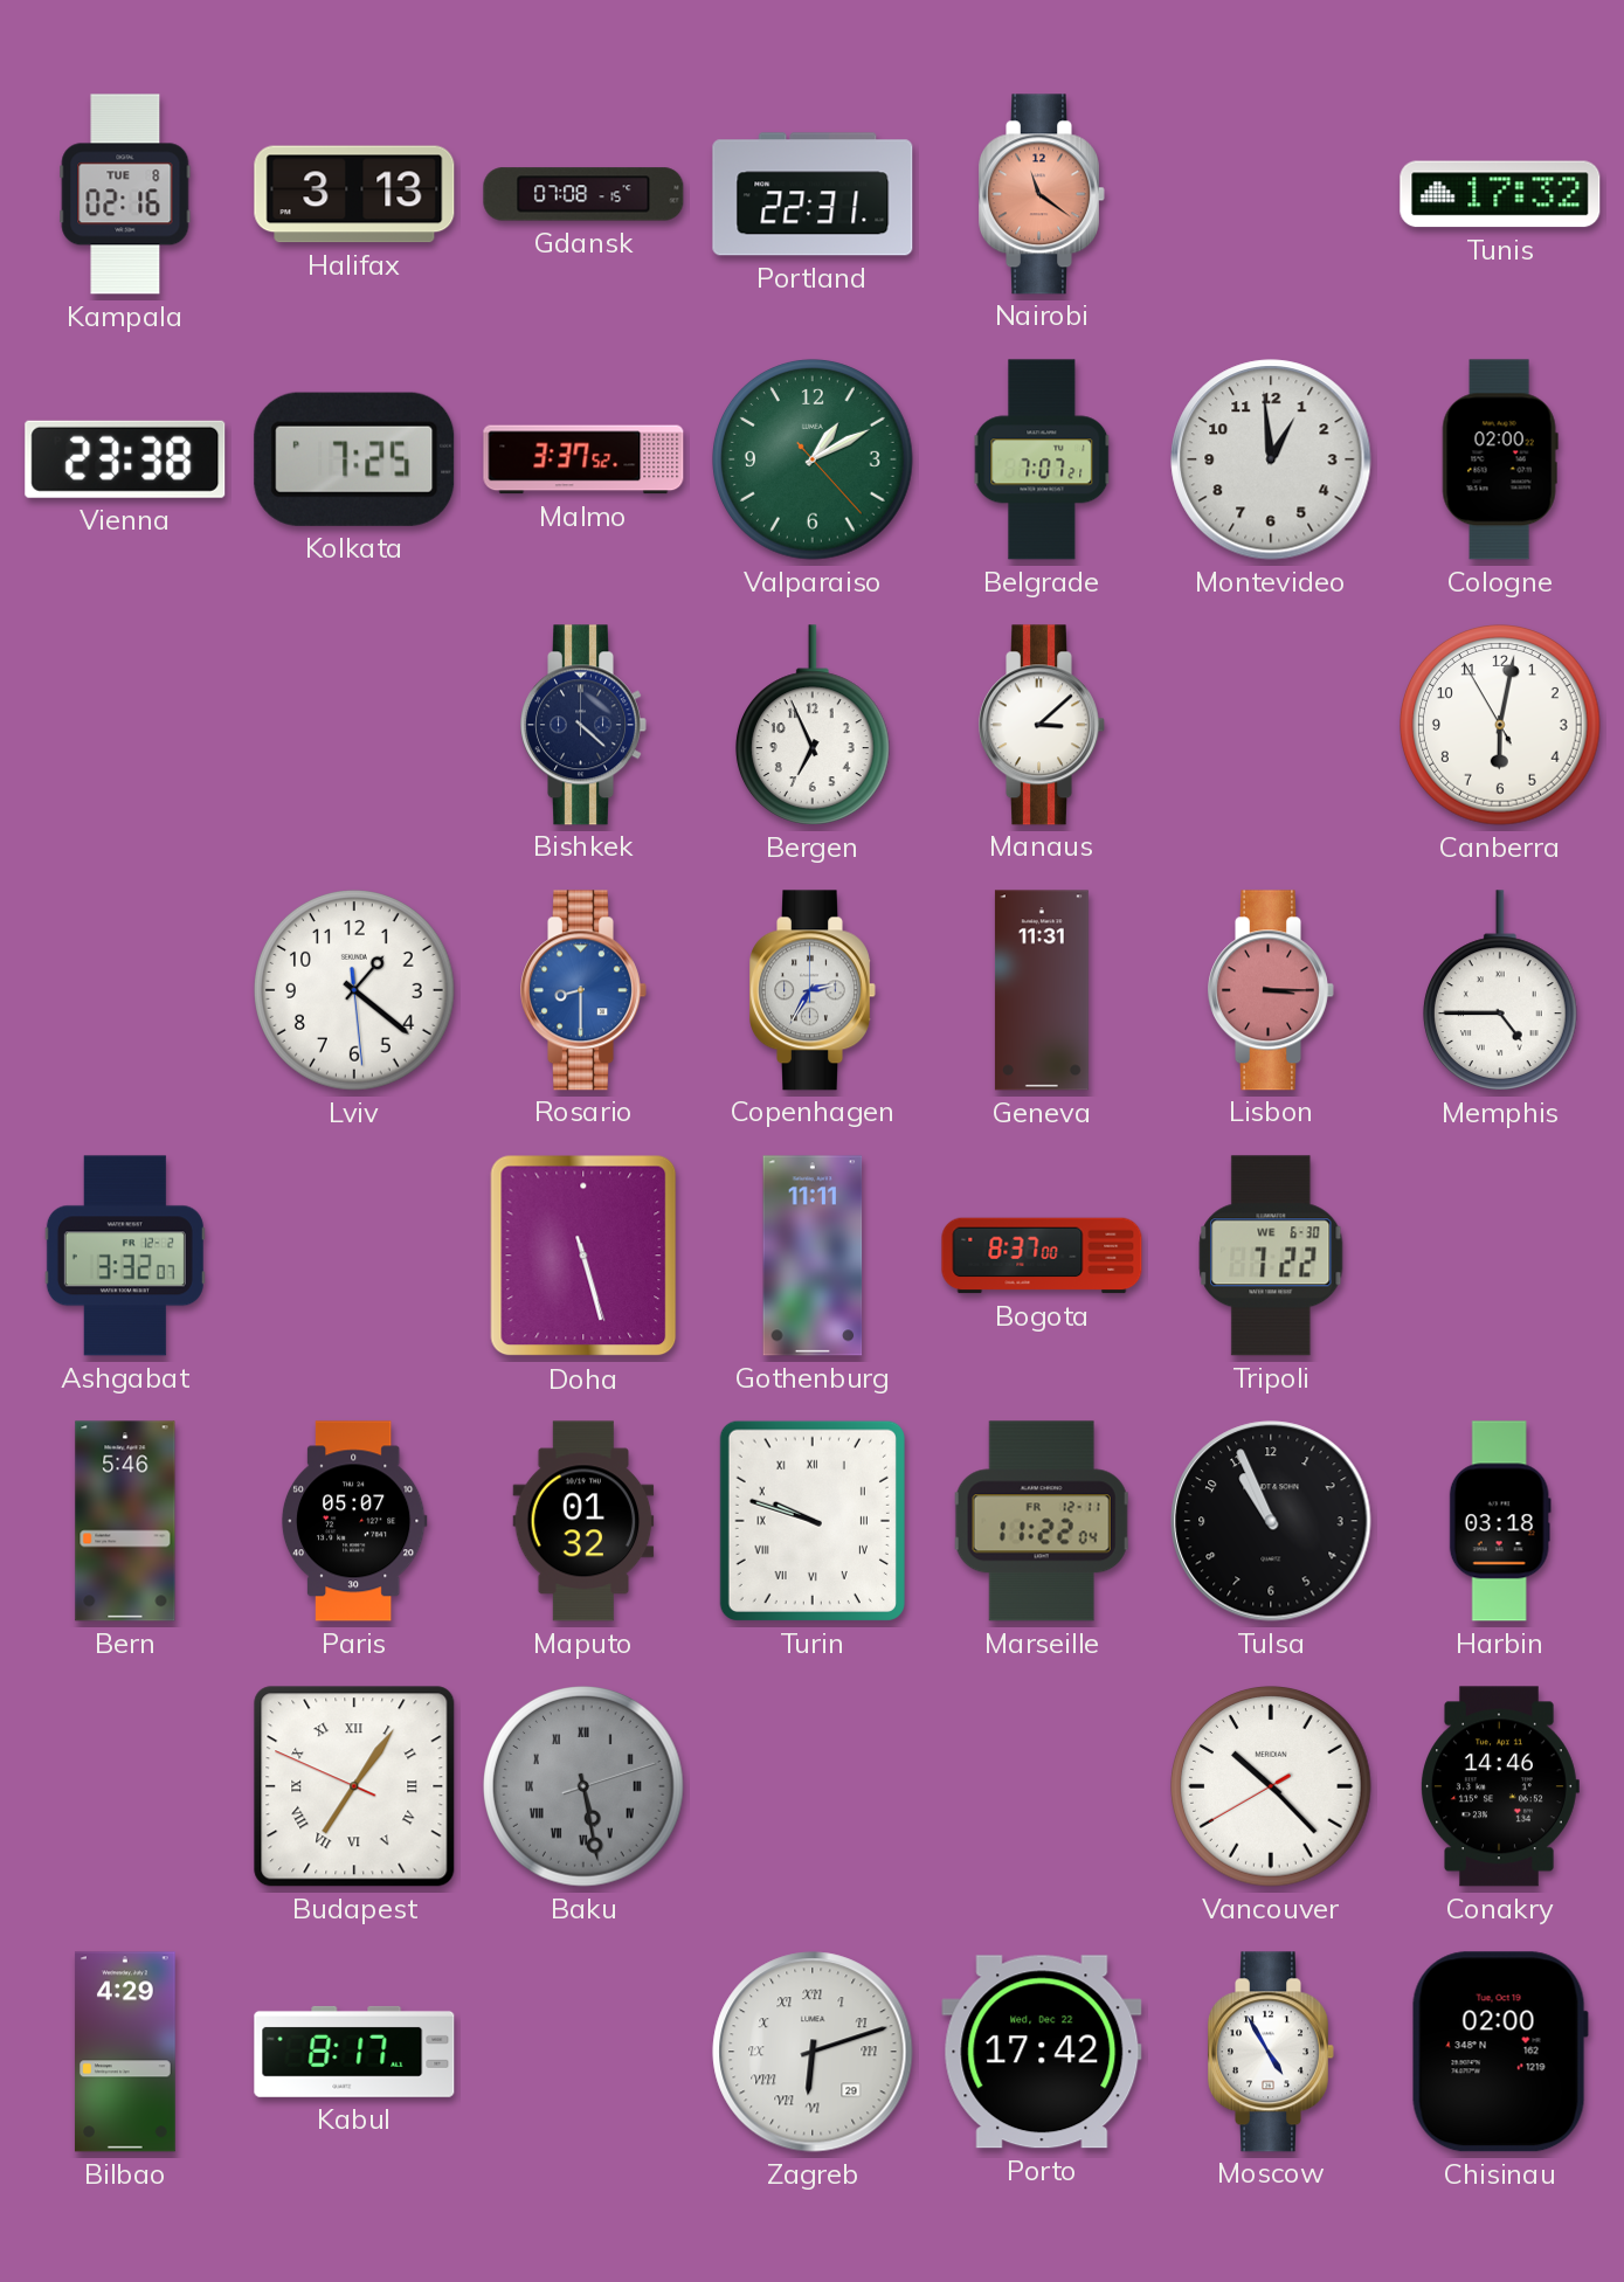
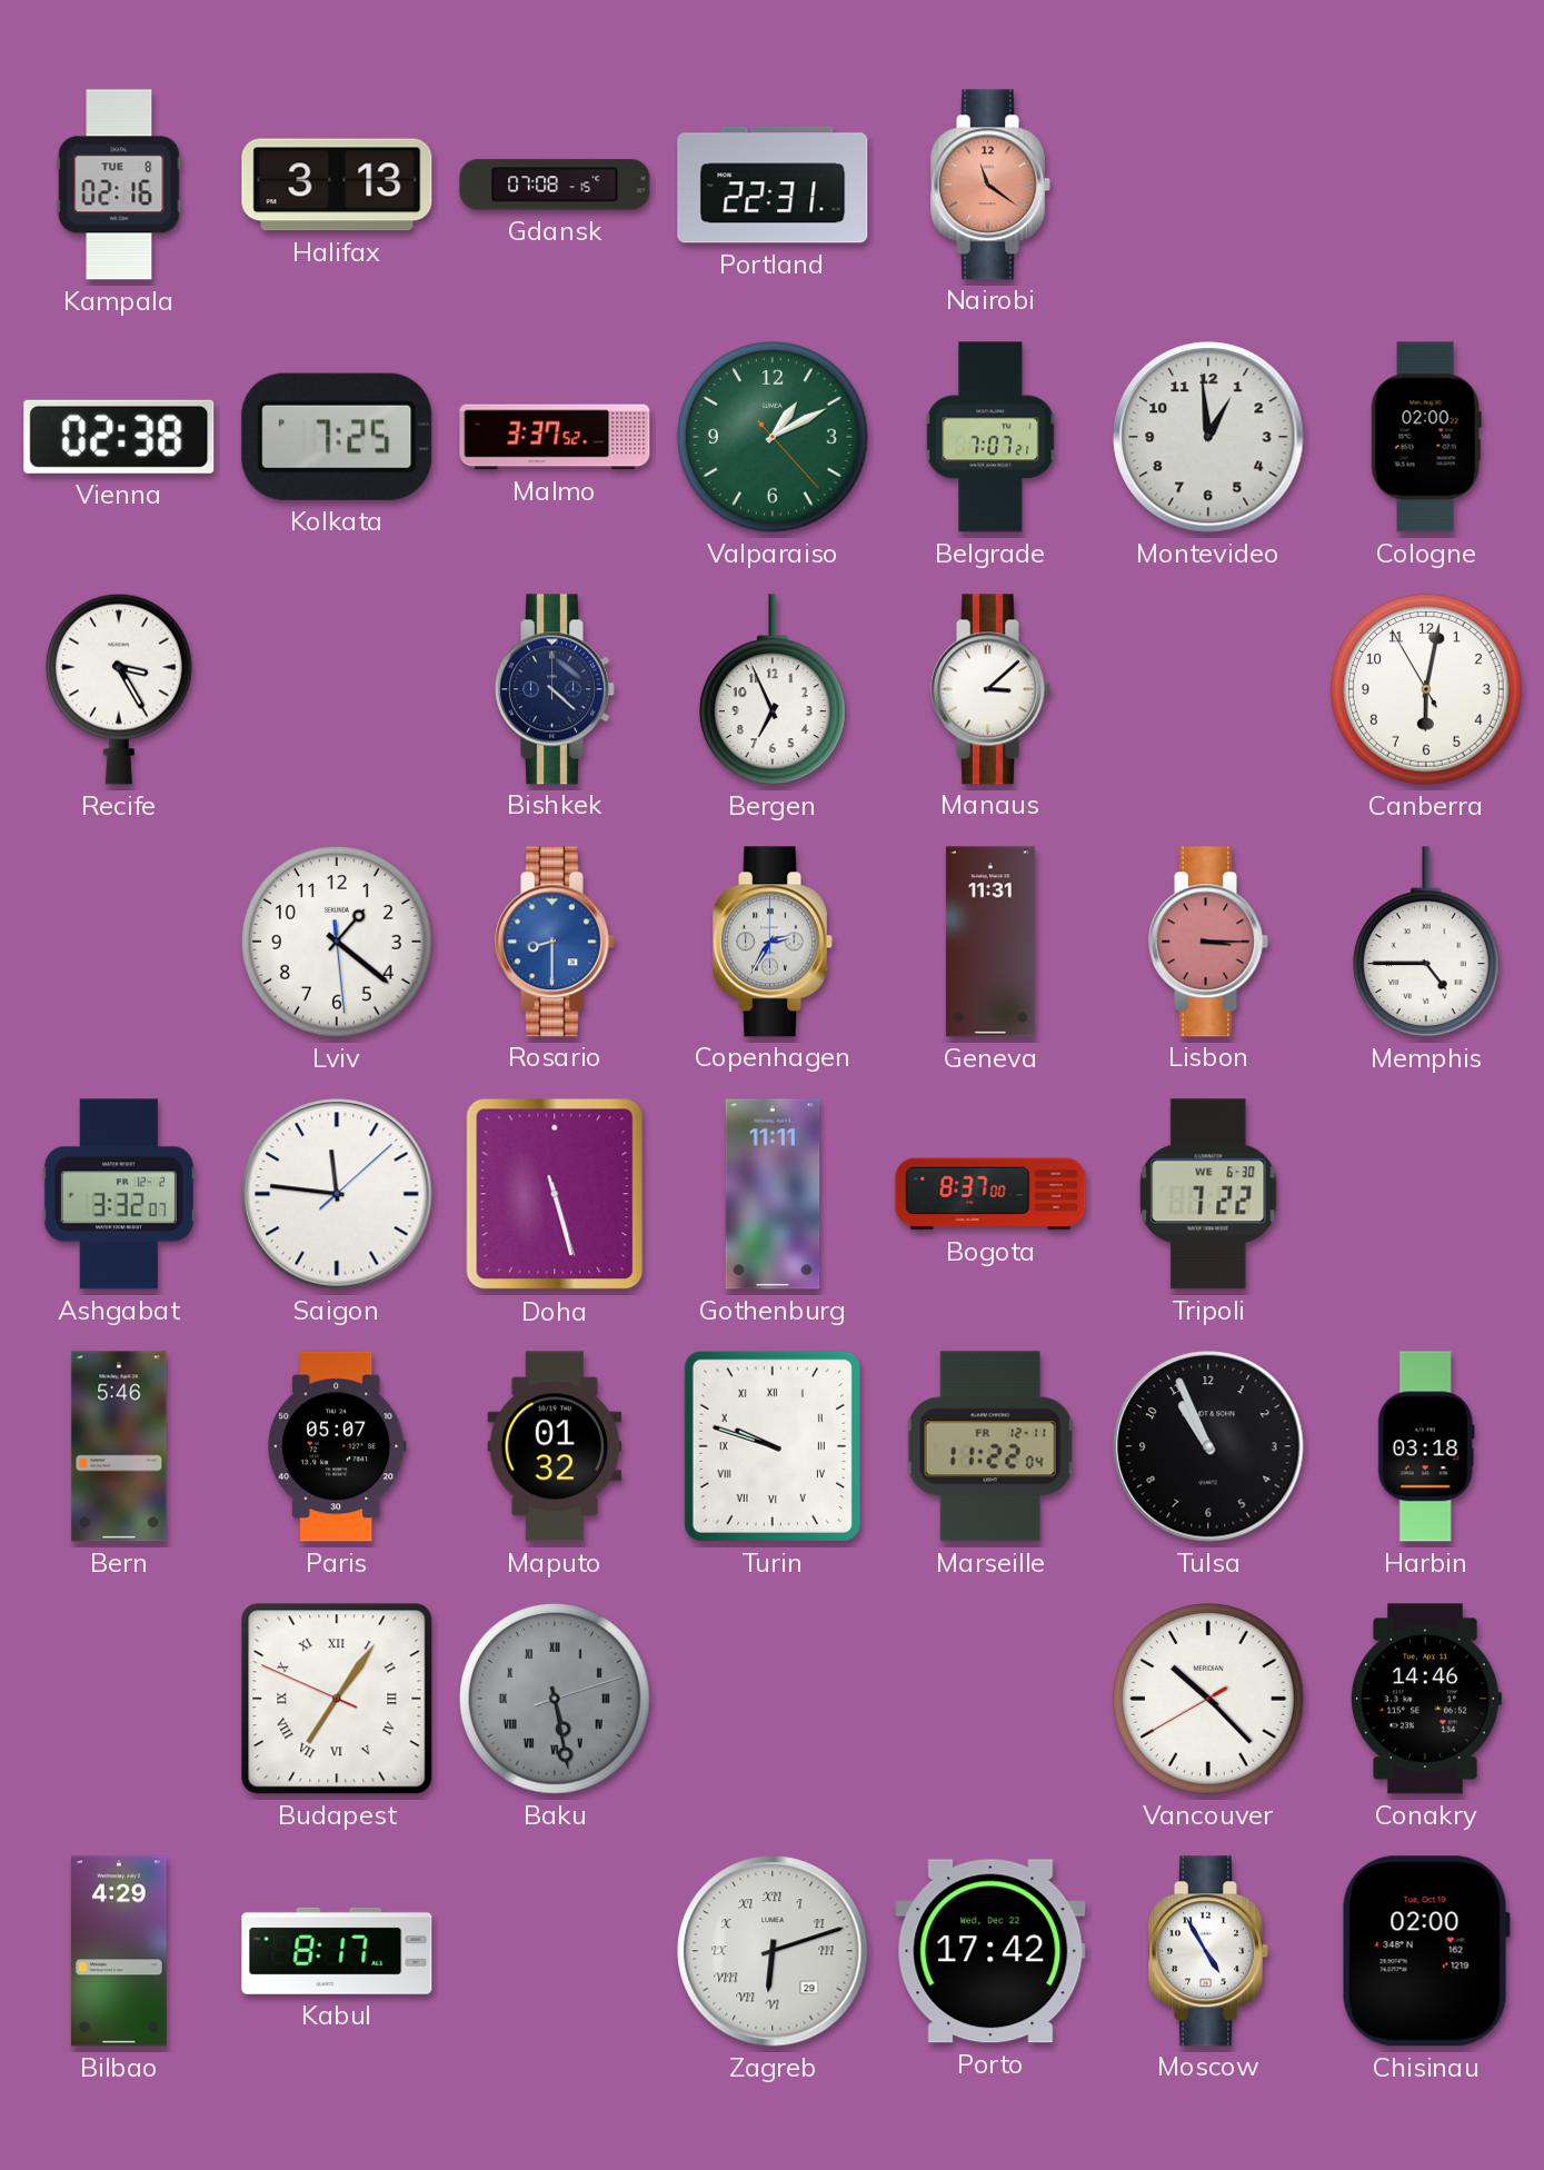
Tunis: 17:32 -> none (1500, 194)
Vienna: 23:38 -> 02:38 (119, 437)
Recife: none -> 3:25 (119, 689)
Saigon: none -> 11:46 (337, 1194)
